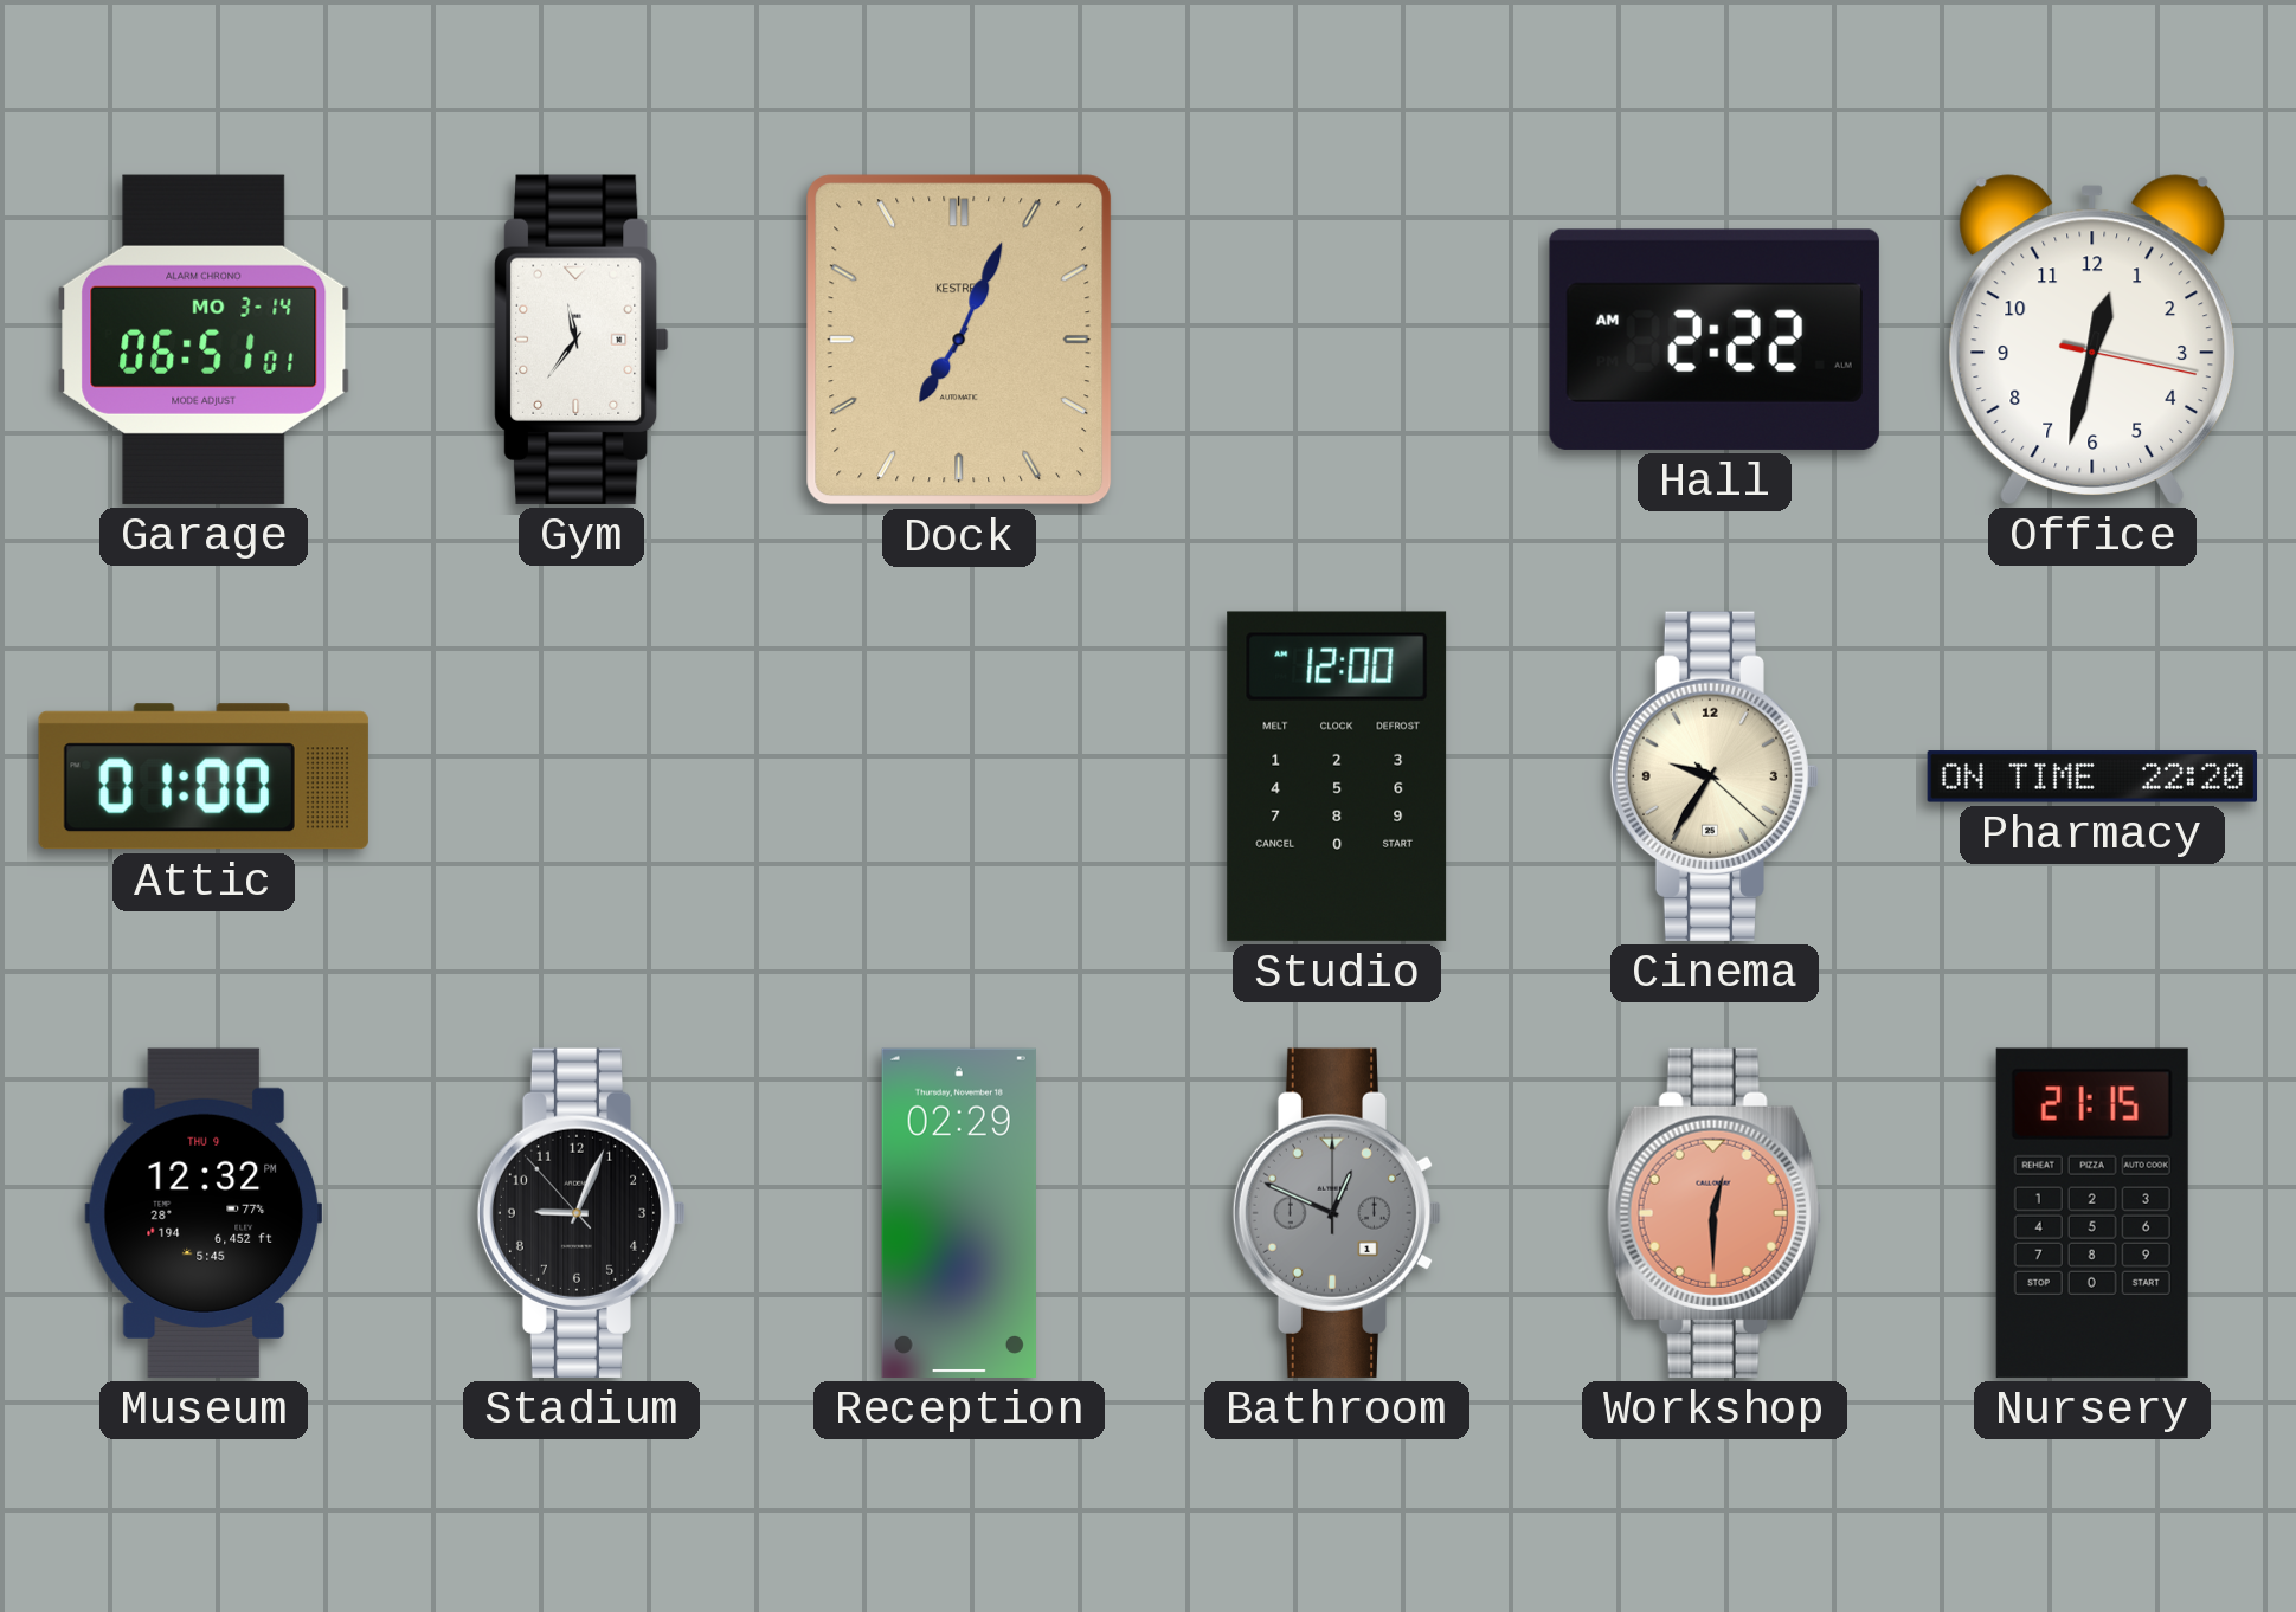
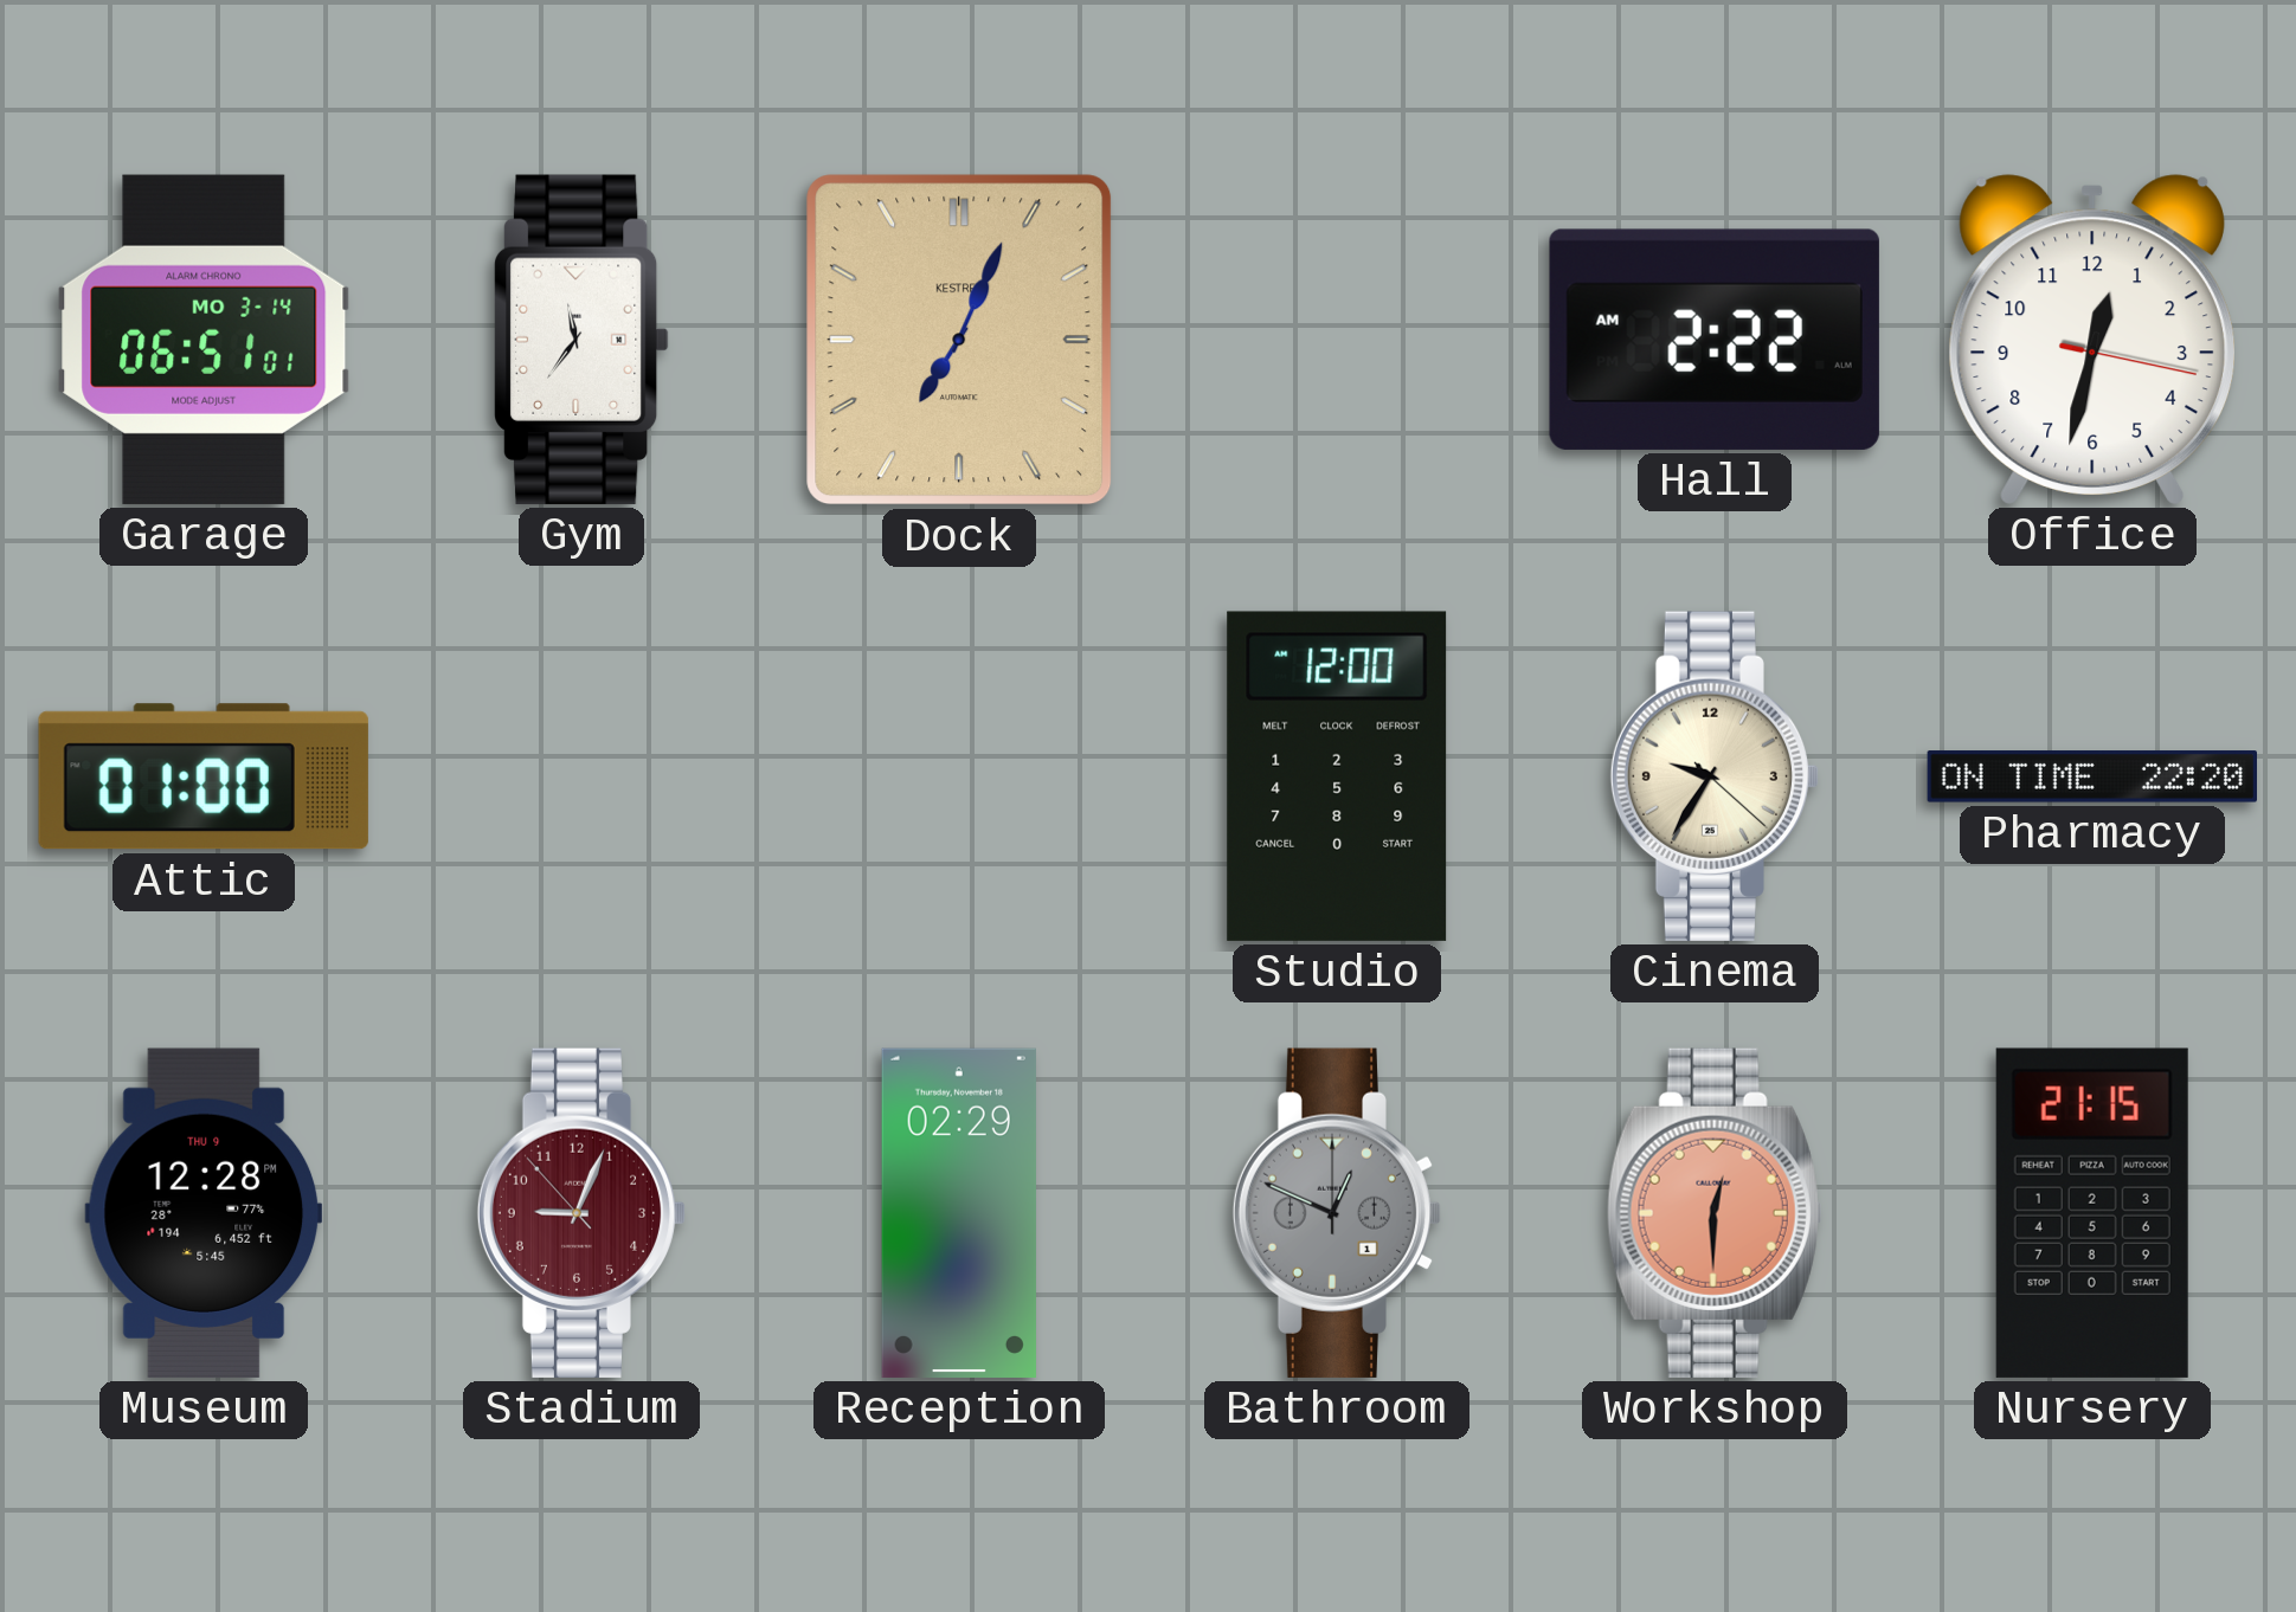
Museum: 12:32 -> 12:28 (204, 1213)
Stadium dial: black -> burgundy (581, 1213)
